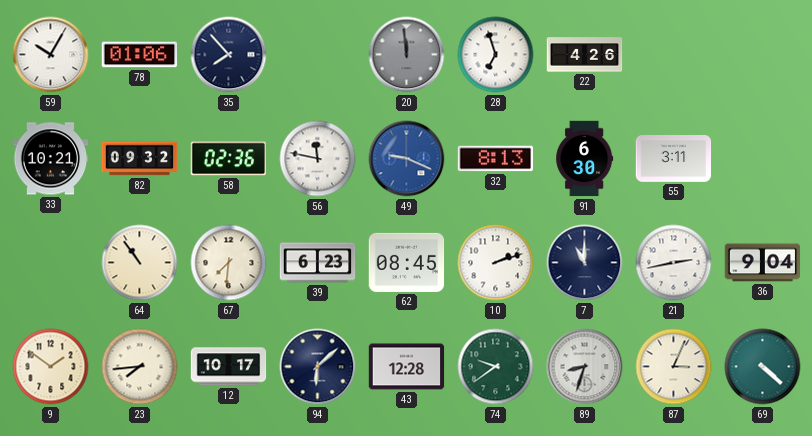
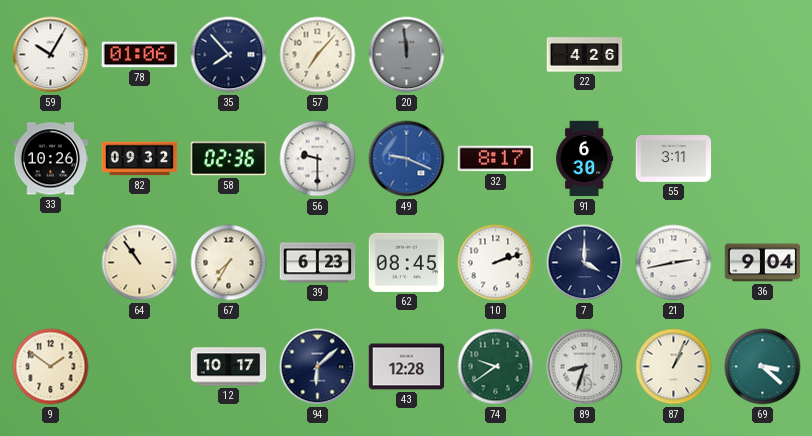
57: none -> 7:07 (318, 55)
28: 6:57 -> none (496, 55)
33: 10:21 -> 10:26 (51, 159)
56: 11:47 -> 9:30 (318, 159)
32: 8:13 -> 8:17 (496, 159)
67: 7:31 -> 7:35 (229, 263)
7: 11:00 -> 4:00 (585, 263)
23: 7:44 -> none (140, 367)
87: 3:04 -> 1:04 (674, 367)
69: 4:22 -> 3:22 (763, 367)
